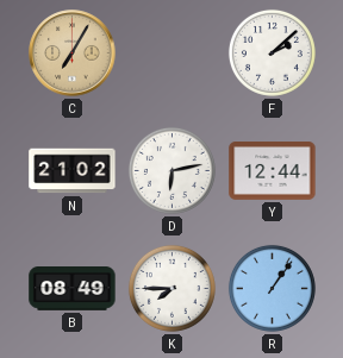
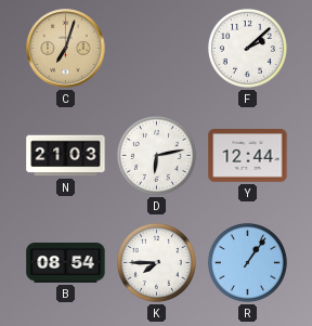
C: 7:05 -> 7:03 (66, 49)
N: 21:02 -> 21:03 (66, 156)
B: 08:49 -> 08:54 (66, 263)
